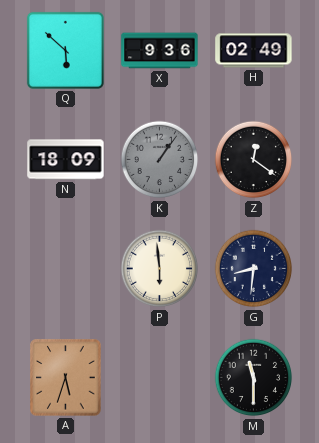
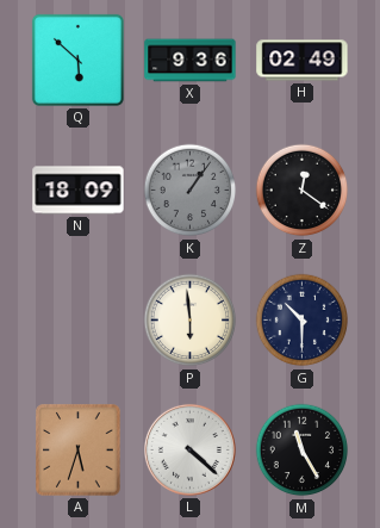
G: 8:31 -> 10:30 (303, 321)
L: none -> 4:22 (189, 449)
M: 11:30 -> 11:25 (303, 451)
